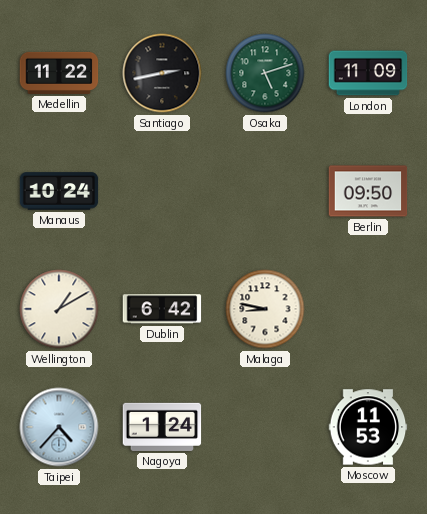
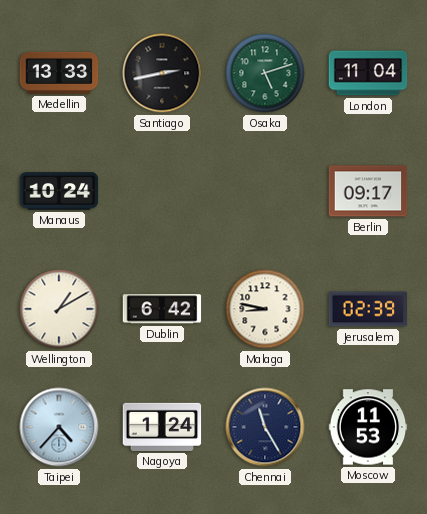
Medellin: 11:22 -> 13:33 (59, 73)
London: 11:09 -> 11:04 (368, 73)
Berlin: 09:50 -> 09:17 (368, 191)
Jerusalem: none -> 02:39 (368, 309)
Chennai: none -> 11:25 (265, 427)
